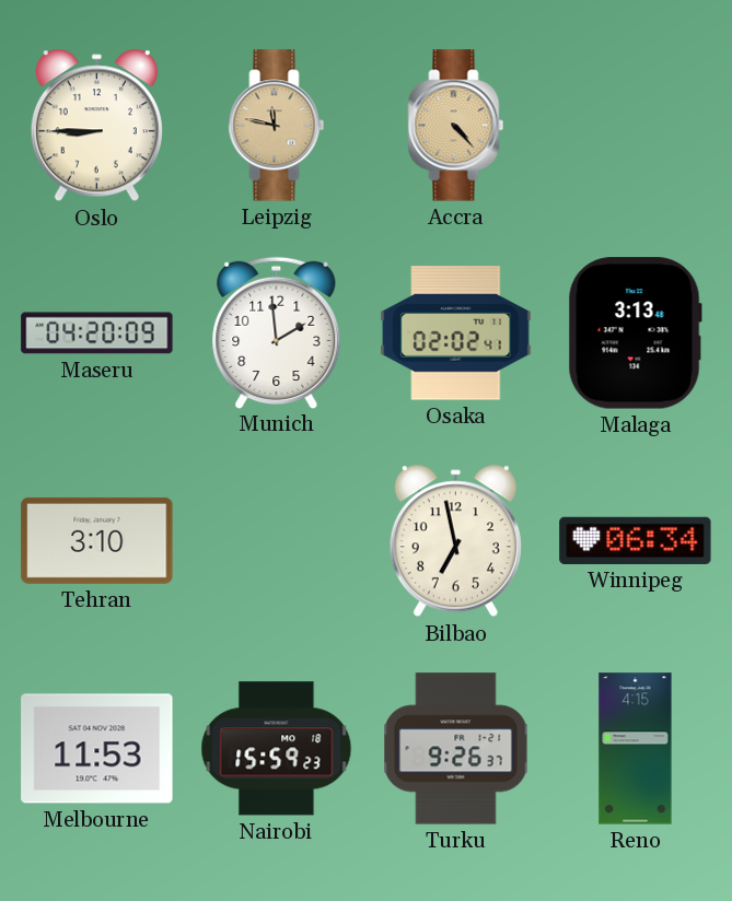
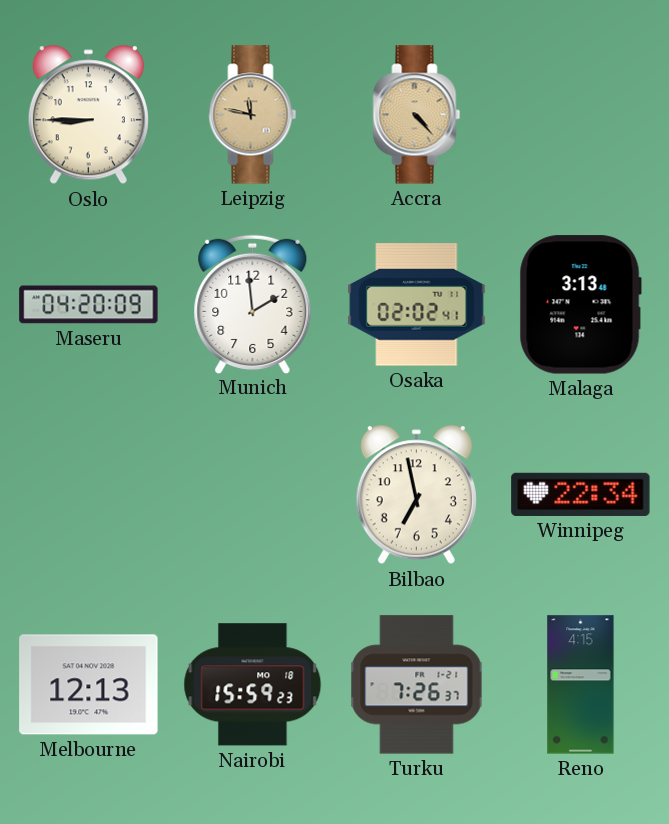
Tehran: 3:10 -> none (97, 540)
Winnipeg: 06:34 -> 22:34 (581, 494)
Melbourne: 11:53 -> 12:13 (89, 685)
Turku: 9:26 -> 7:26 (417, 685)
